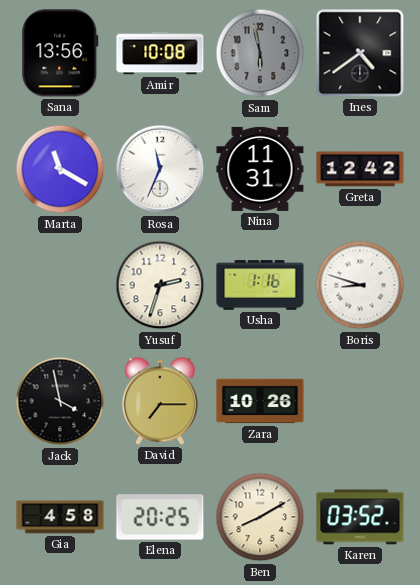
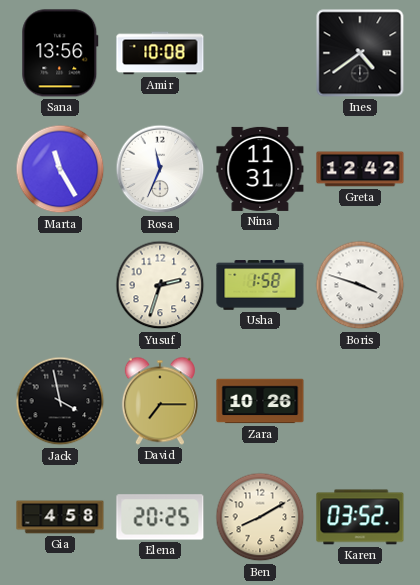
Sam: 5:58 -> none (260, 53)
Marta: 11:20 -> 11:25 (60, 169)
Usha: 1:16 -> 1:58 (260, 285)
Boris: 8:48 -> 3:48 (360, 285)
